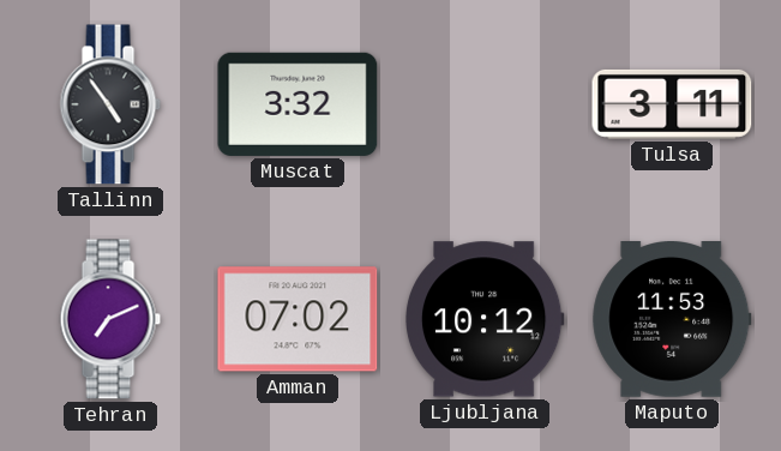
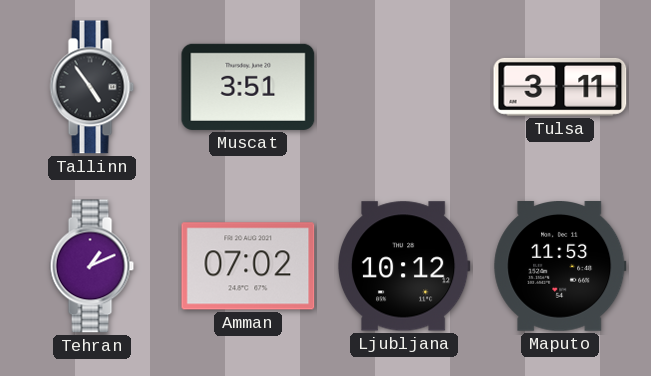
Muscat: 3:32 -> 3:51 (248, 87)
Tehran: 7:11 -> 1:11 (92, 266)
